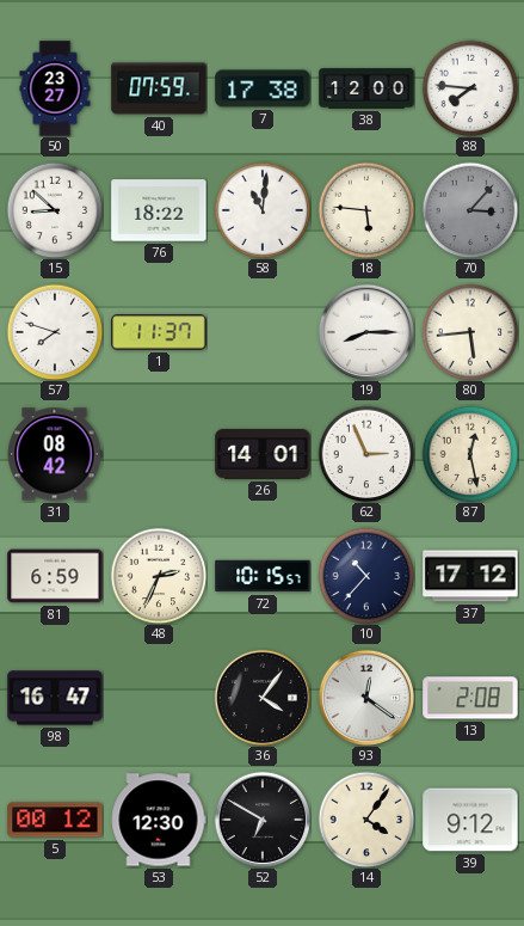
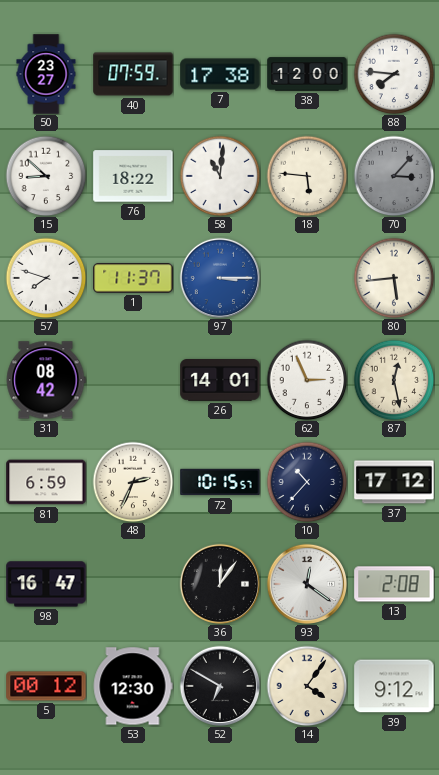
97: none -> 3:15 (220, 278)
19: 8:15 -> none (366, 332)
36: 4:06 -> 12:06 (220, 584)
